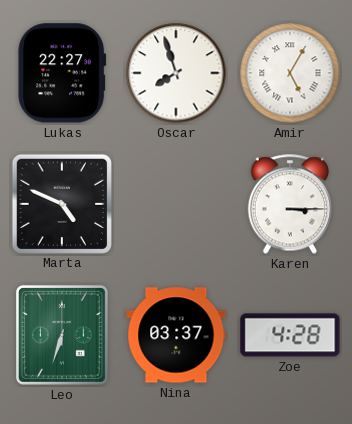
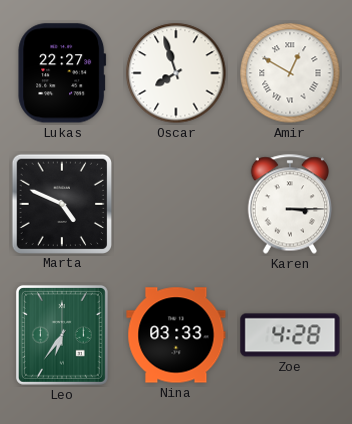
Amir: 5:05 -> 12:50 (290, 73)
Leo: 6:33 -> 6:36 (62, 335)
Nina: 03:37 -> 03:33 (176, 335)
